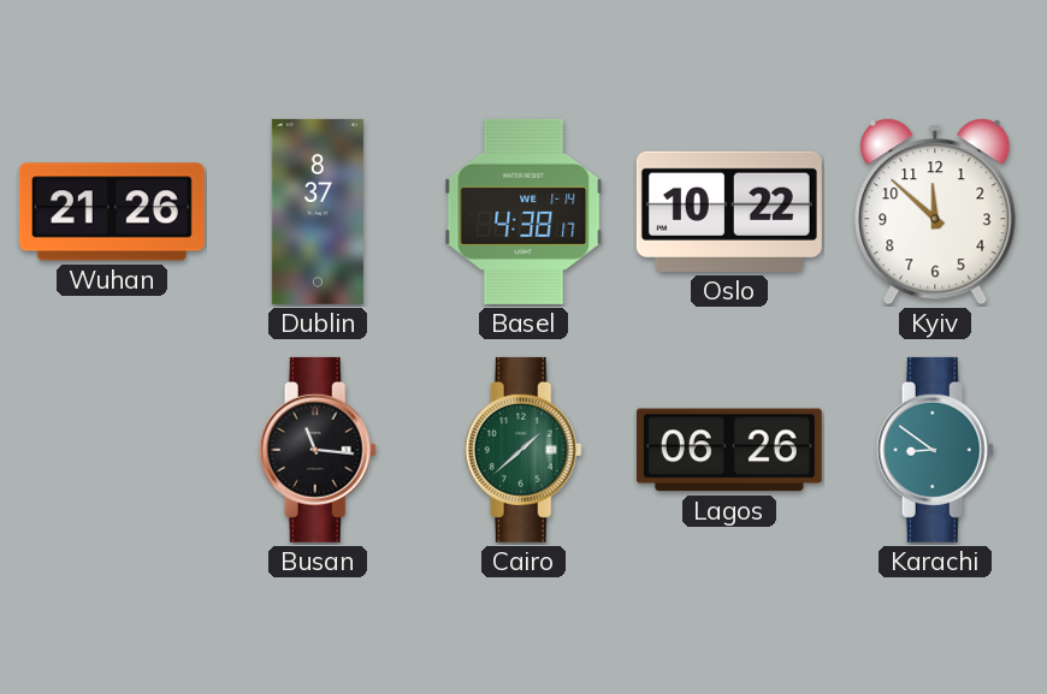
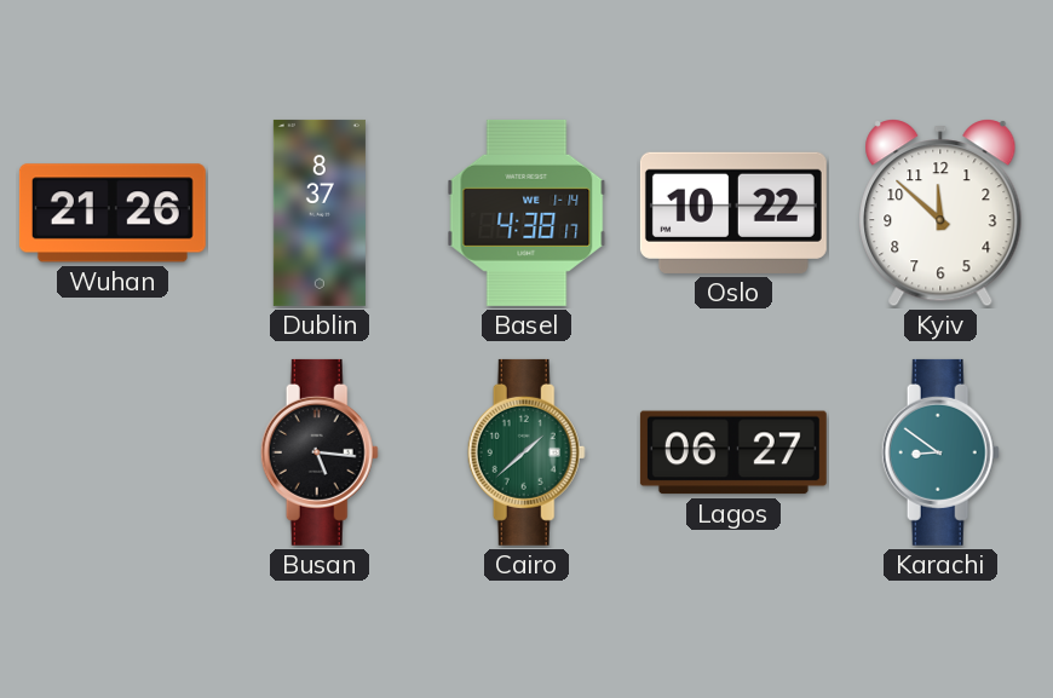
Busan: 11:16 -> 5:16 (320, 452)
Lagos: 06:26 -> 06:27 (733, 452)
